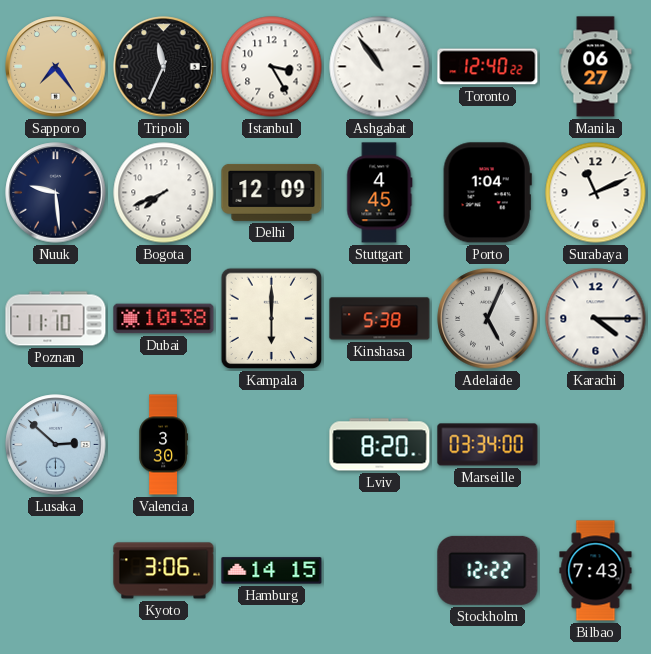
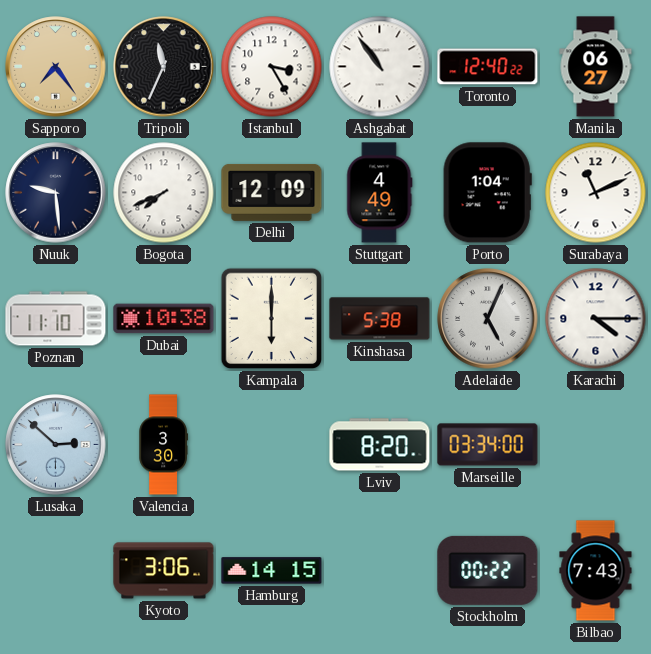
Stuttgart: 4:45 -> 4:49 (380, 193)
Stockholm: 12:22 -> 00:22 (488, 570)
